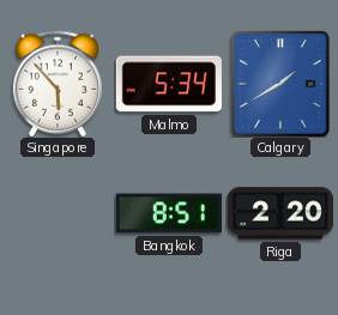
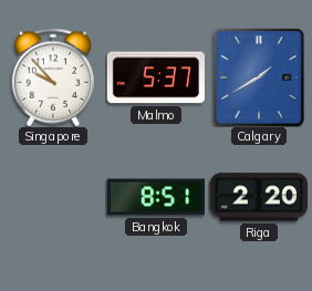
Singapore: 5:53 -> 9:53 (53, 77)
Malmo: 5:34 -> 5:37 (156, 77)
